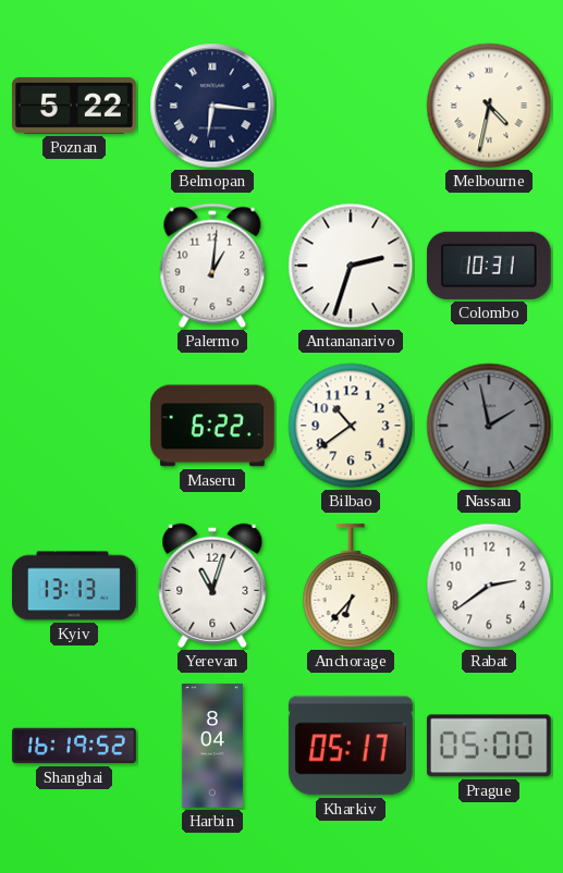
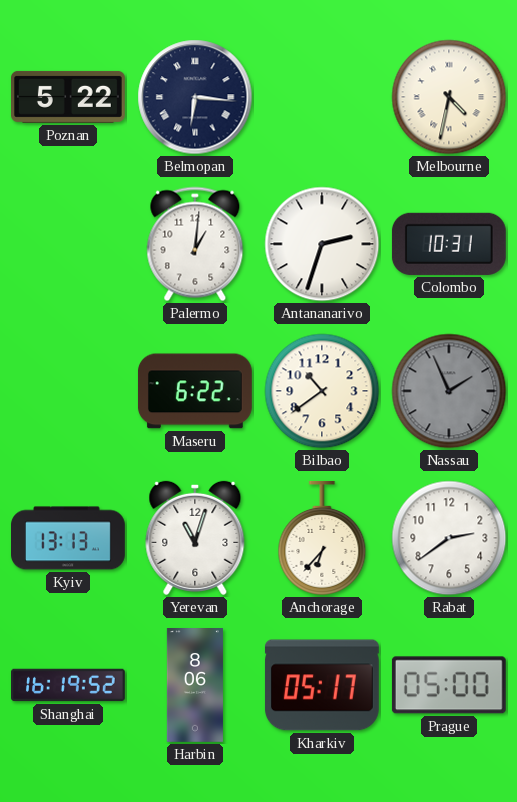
Nassau: 1:58 -> 1:56 (449, 391)
Harbin: 8:04 -> 8:06 (195, 686)
